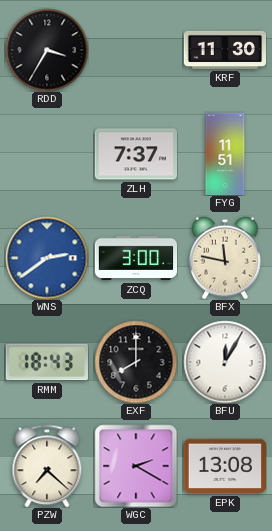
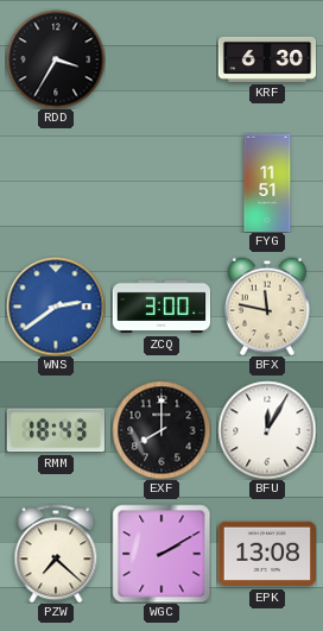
KRF: 11:30 -> 6:30 (267, 59)
ZLH: 7:37 -> none (135, 154)
WGC: 2:20 -> 2:10 (161, 554)
